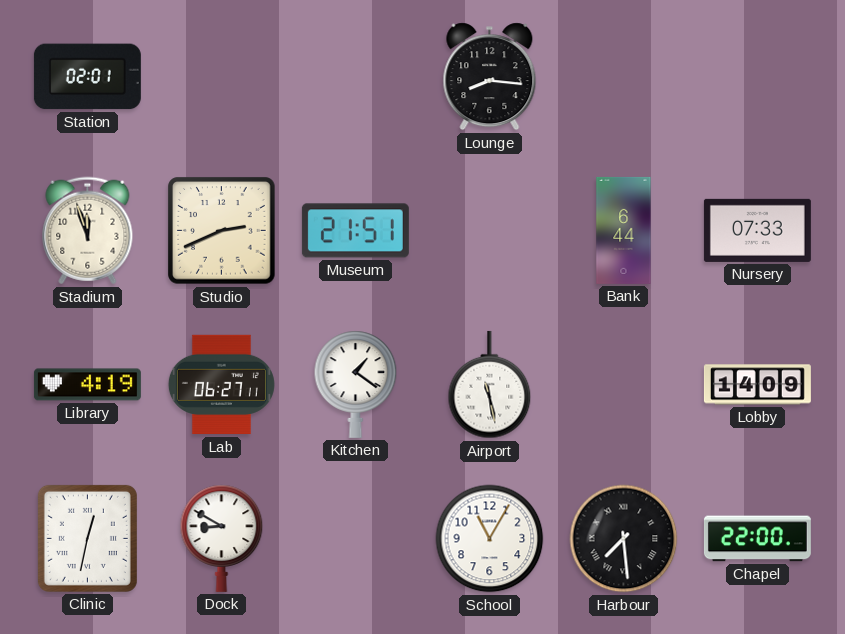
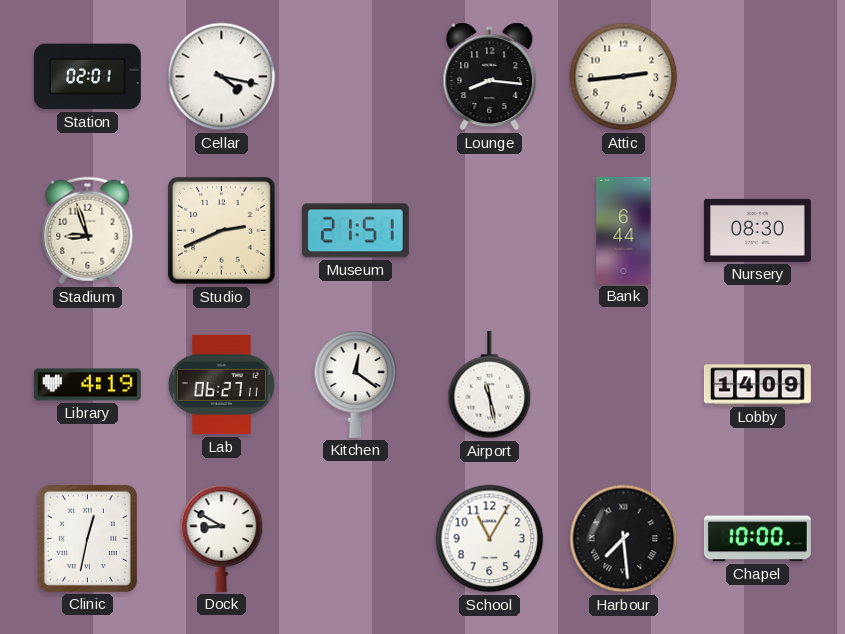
Cellar: none -> 4:17 (222, 77)
Attic: none -> 2:44 (624, 77)
Stadium: 11:57 -> 8:57 (88, 231)
Nursery: 07:33 -> 08:30 (757, 230)
Kitchen: 1:21 -> 12:21 (356, 384)
Chapel: 22:00 -> 10:00 (757, 539)
